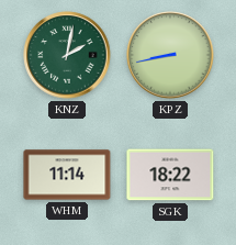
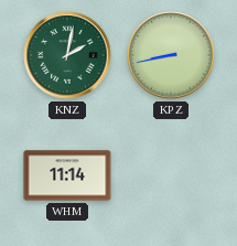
SGK: 18:22 -> none (170, 175)
